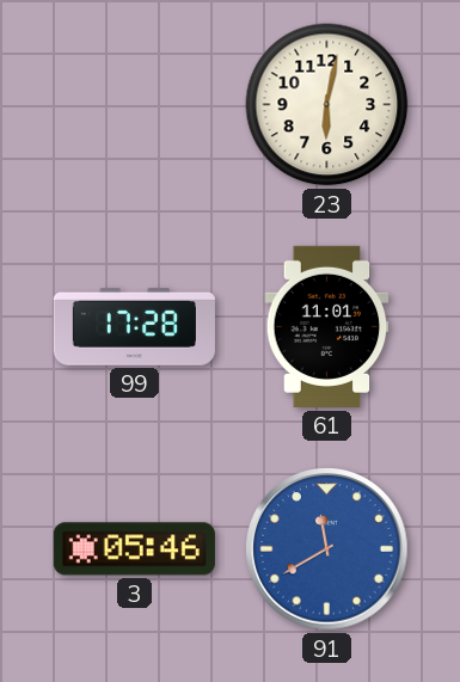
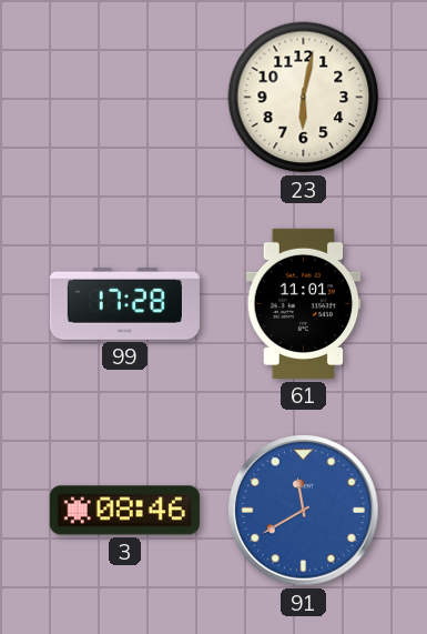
3: 05:46 -> 08:46 (124, 511)
